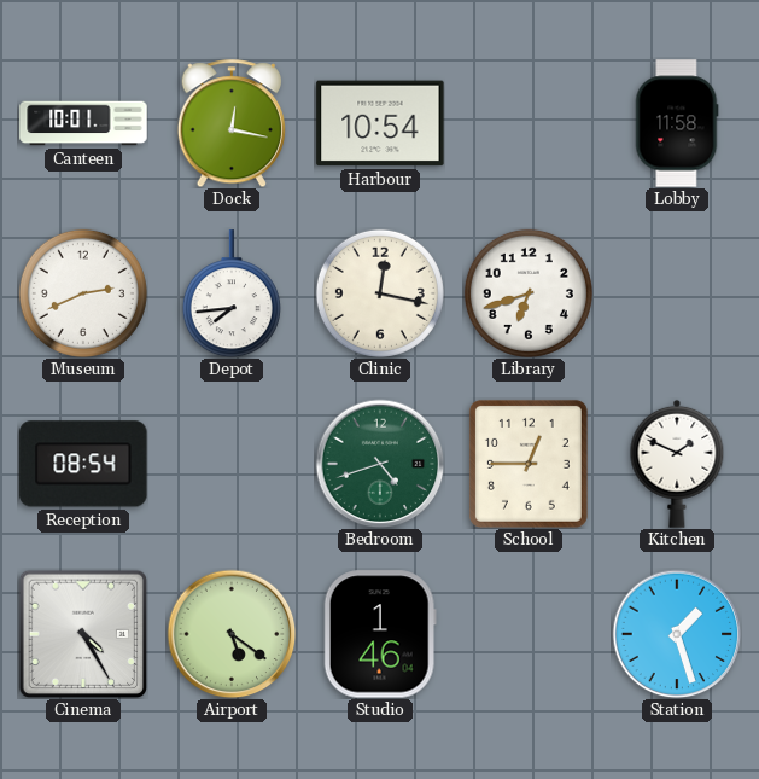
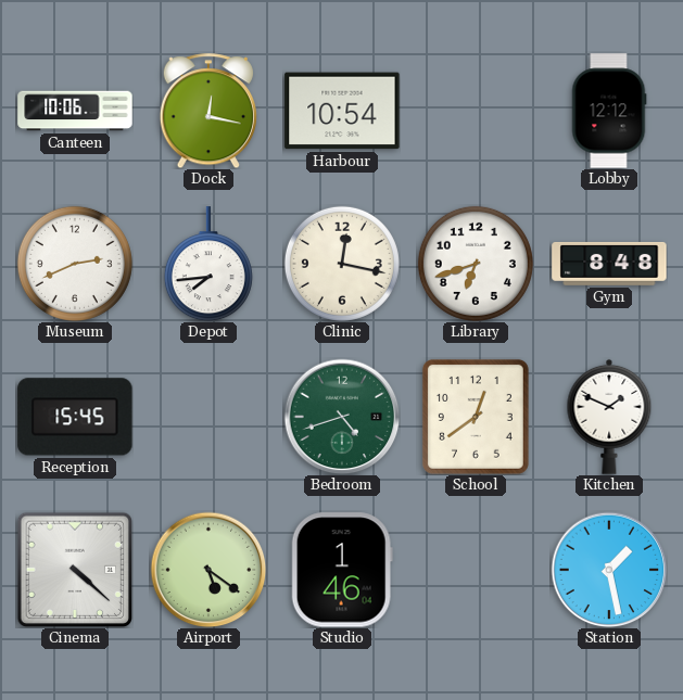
Canteen: 10:01 -> 10:06 (75, 111)
Lobby: 11:58 -> 12:12 (609, 111)
Gym: none -> 8:48 (609, 264)
Reception: 08:54 -> 15:45 (75, 417)
School: 12:45 -> 12:39 (476, 417)
Cinema: 4:25 -> 4:22 (75, 570)
Station: 1:27 -> 1:28 (609, 570)
